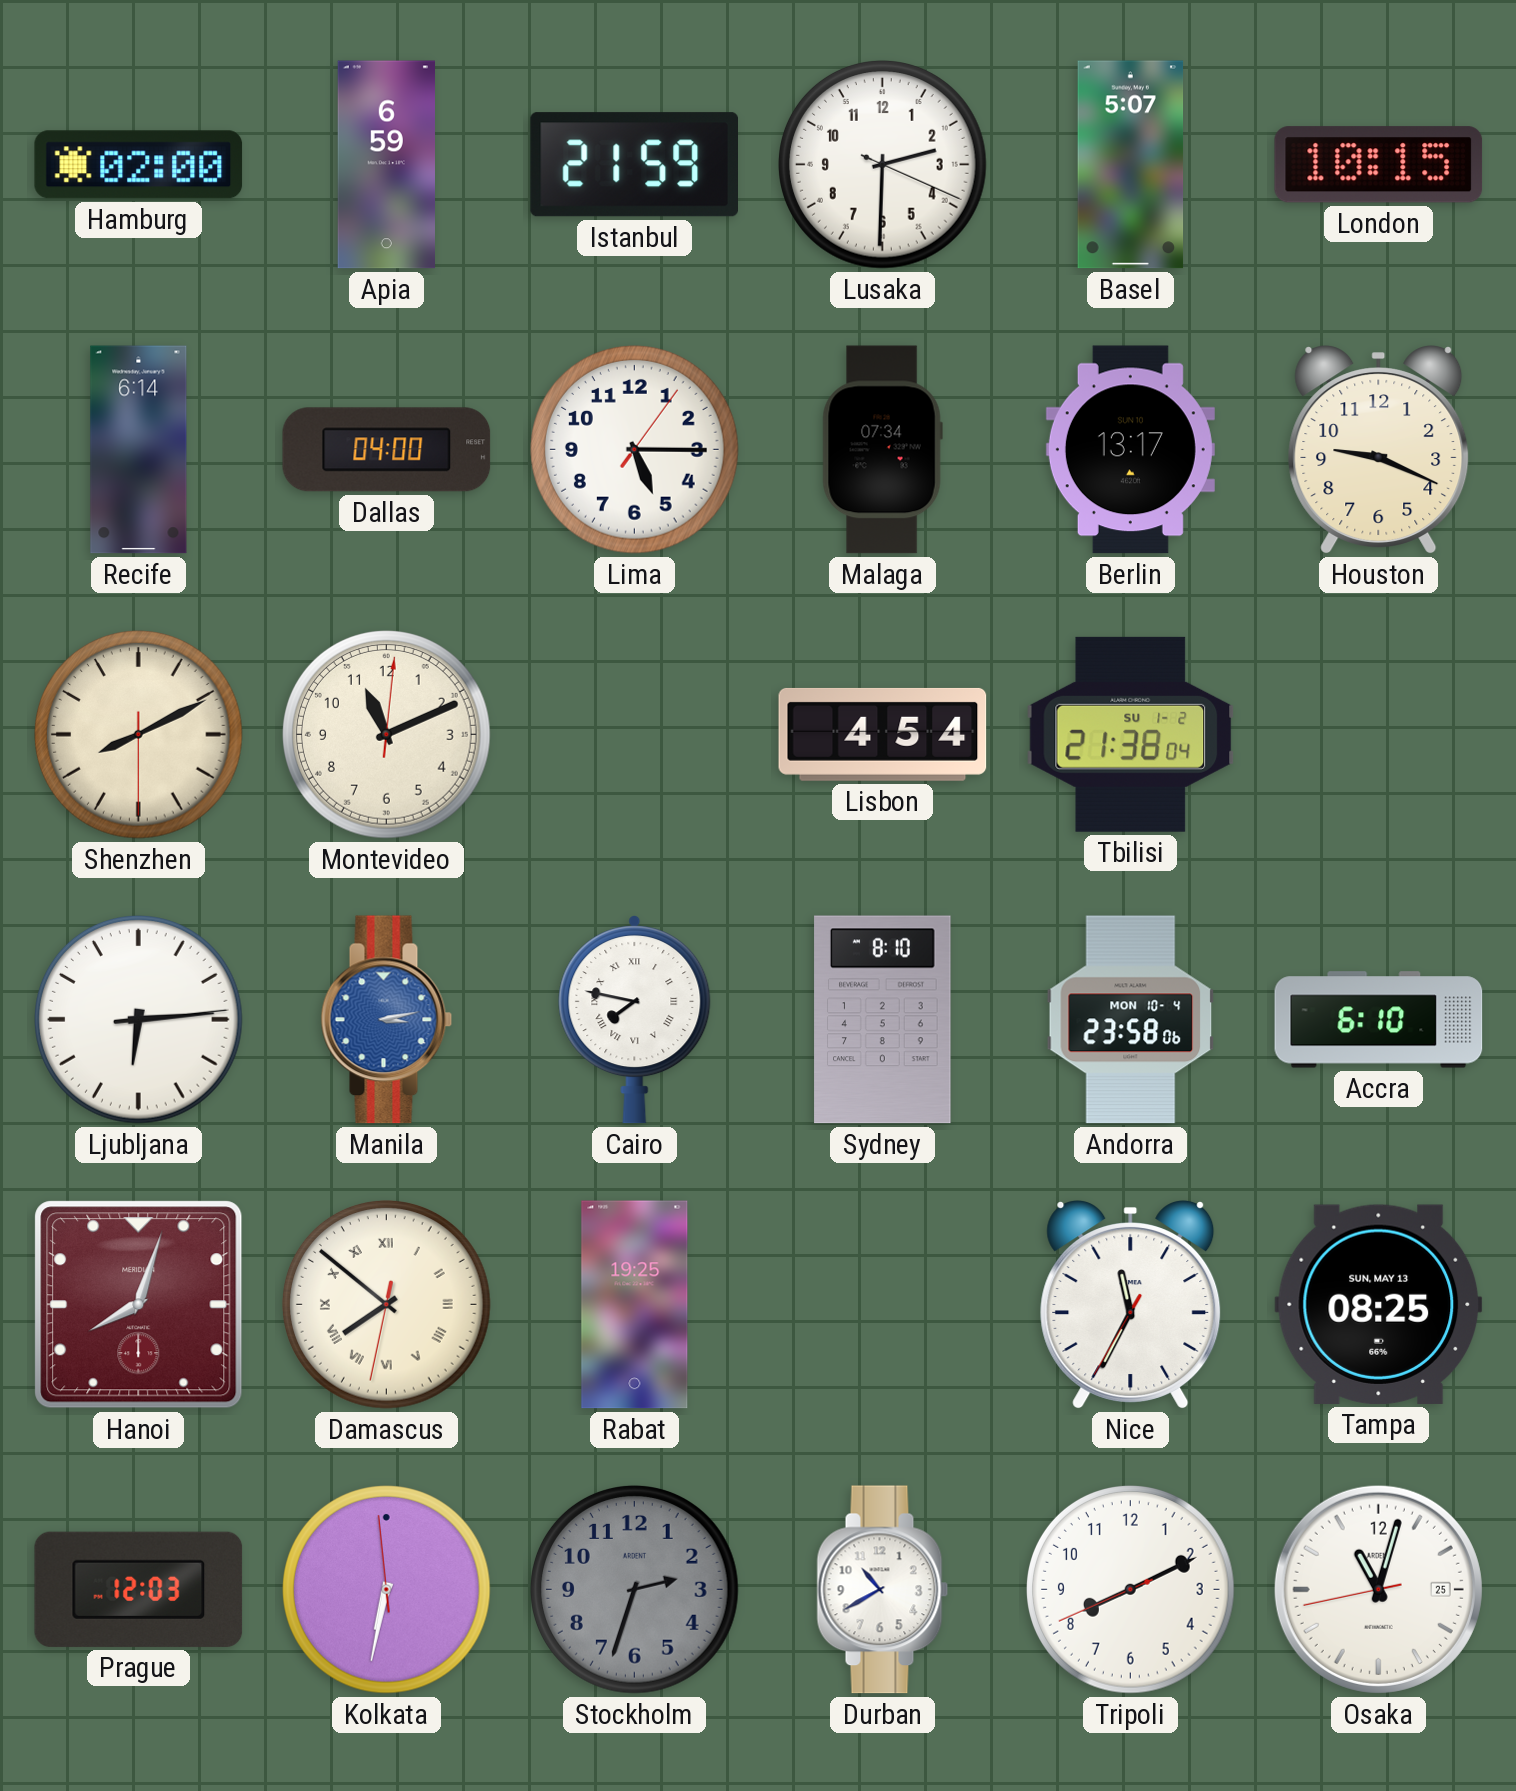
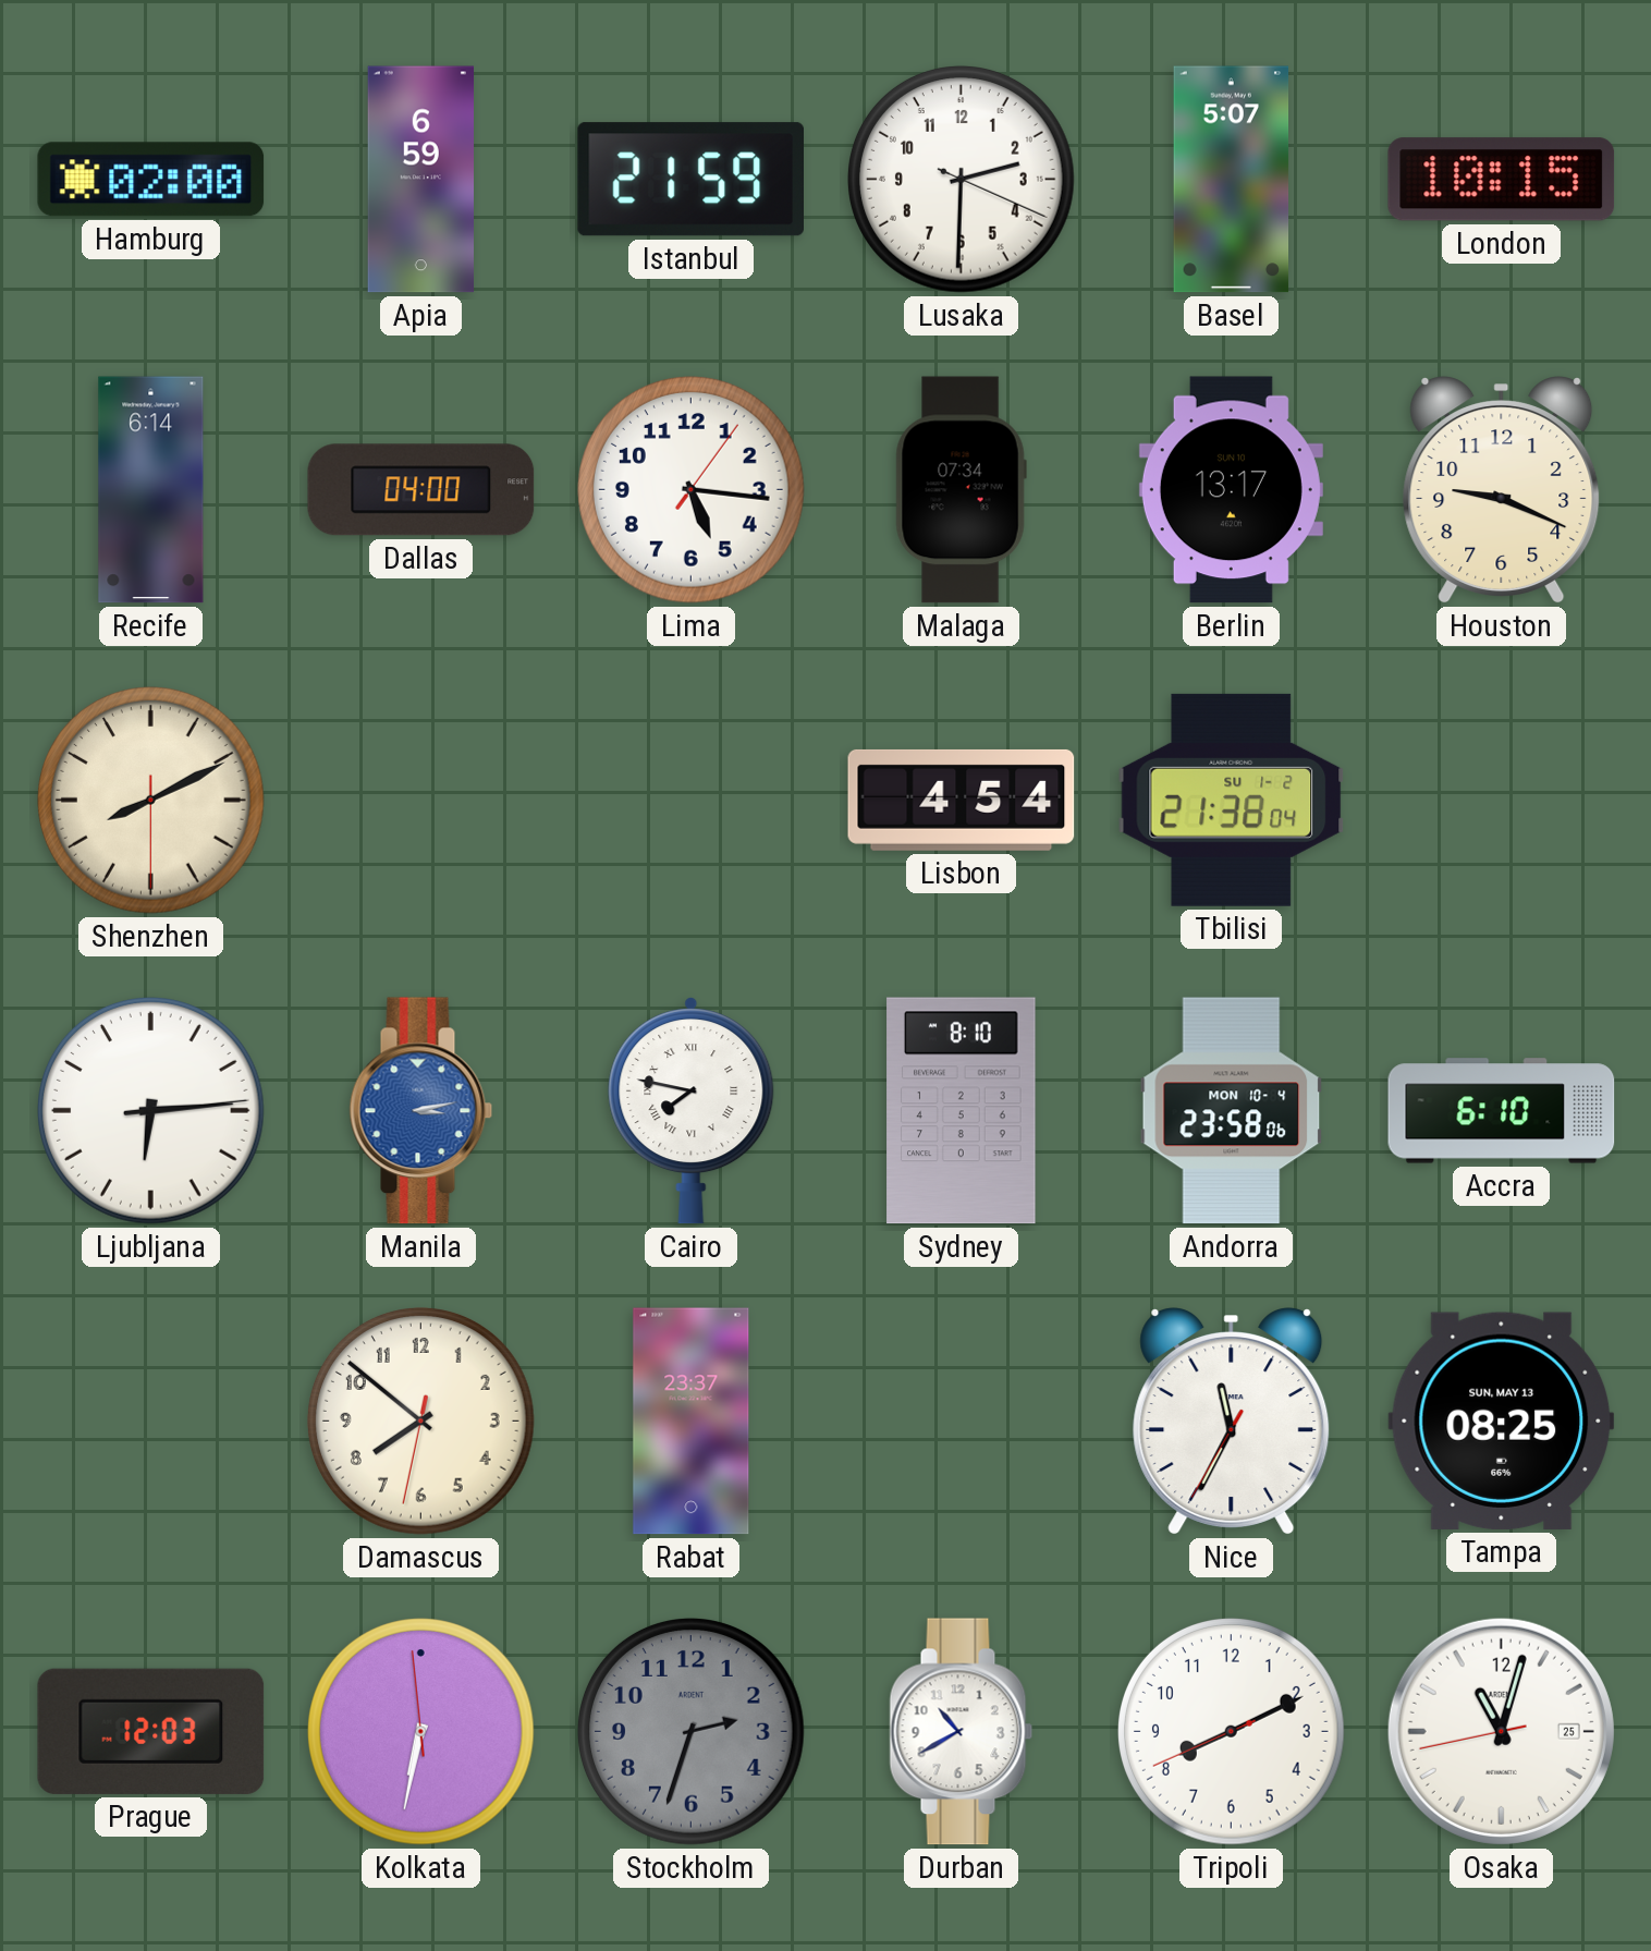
Lima: 5:15 -> 5:16 (692, 490)
Montevideo: 11:11 -> none (387, 735)
Hanoi: 8:03 -> none (139, 1305)
Damascus numerals: Roman -> Arabic (421, 1422)
Rabat: 19:25 -> 23:37 (692, 1422)
